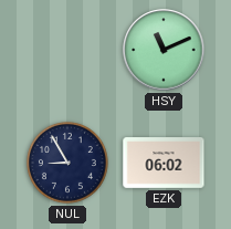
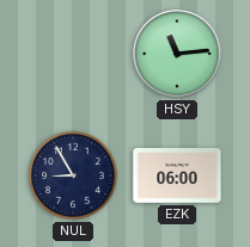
HSY: 11:11 -> 11:14 (177, 54)
EZK: 06:02 -> 06:00 (177, 177)
